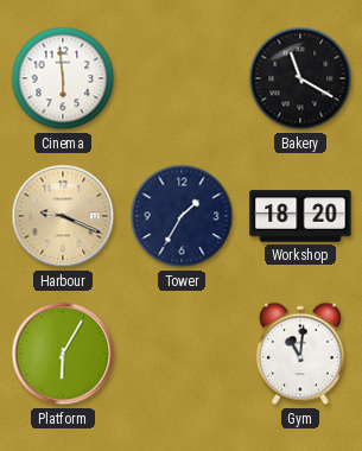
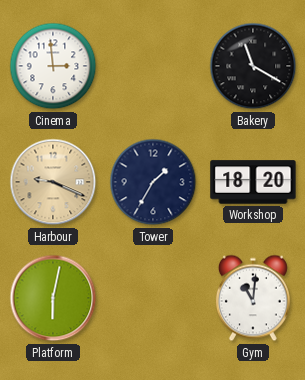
Cinema: 5:59 -> 2:59 (53, 66)
Platform: 6:05 -> 6:02 (53, 298)
